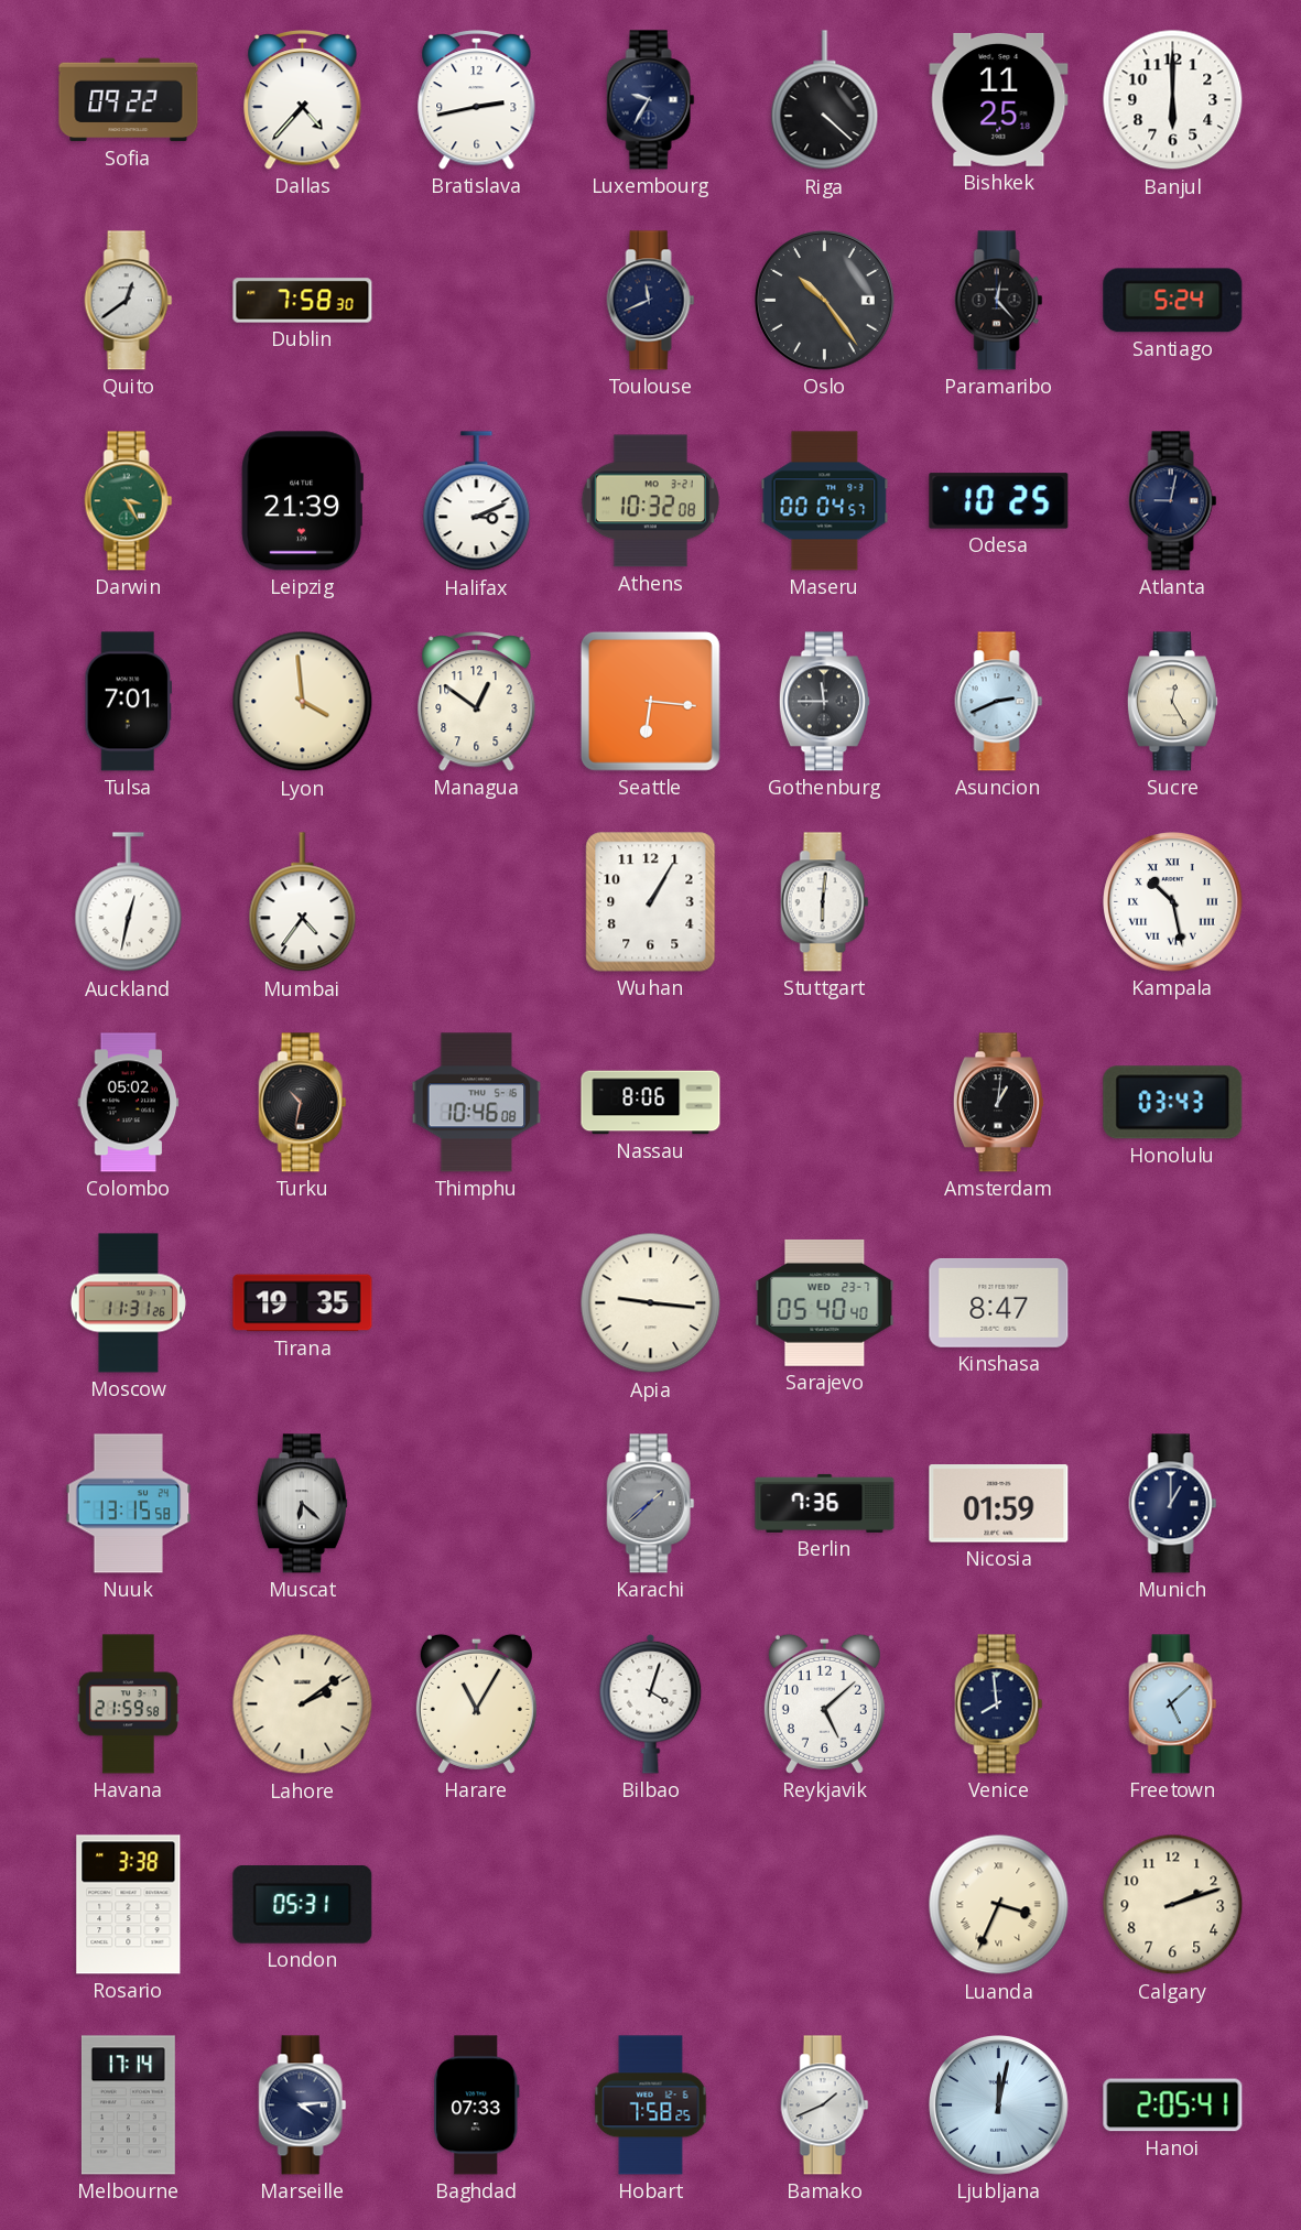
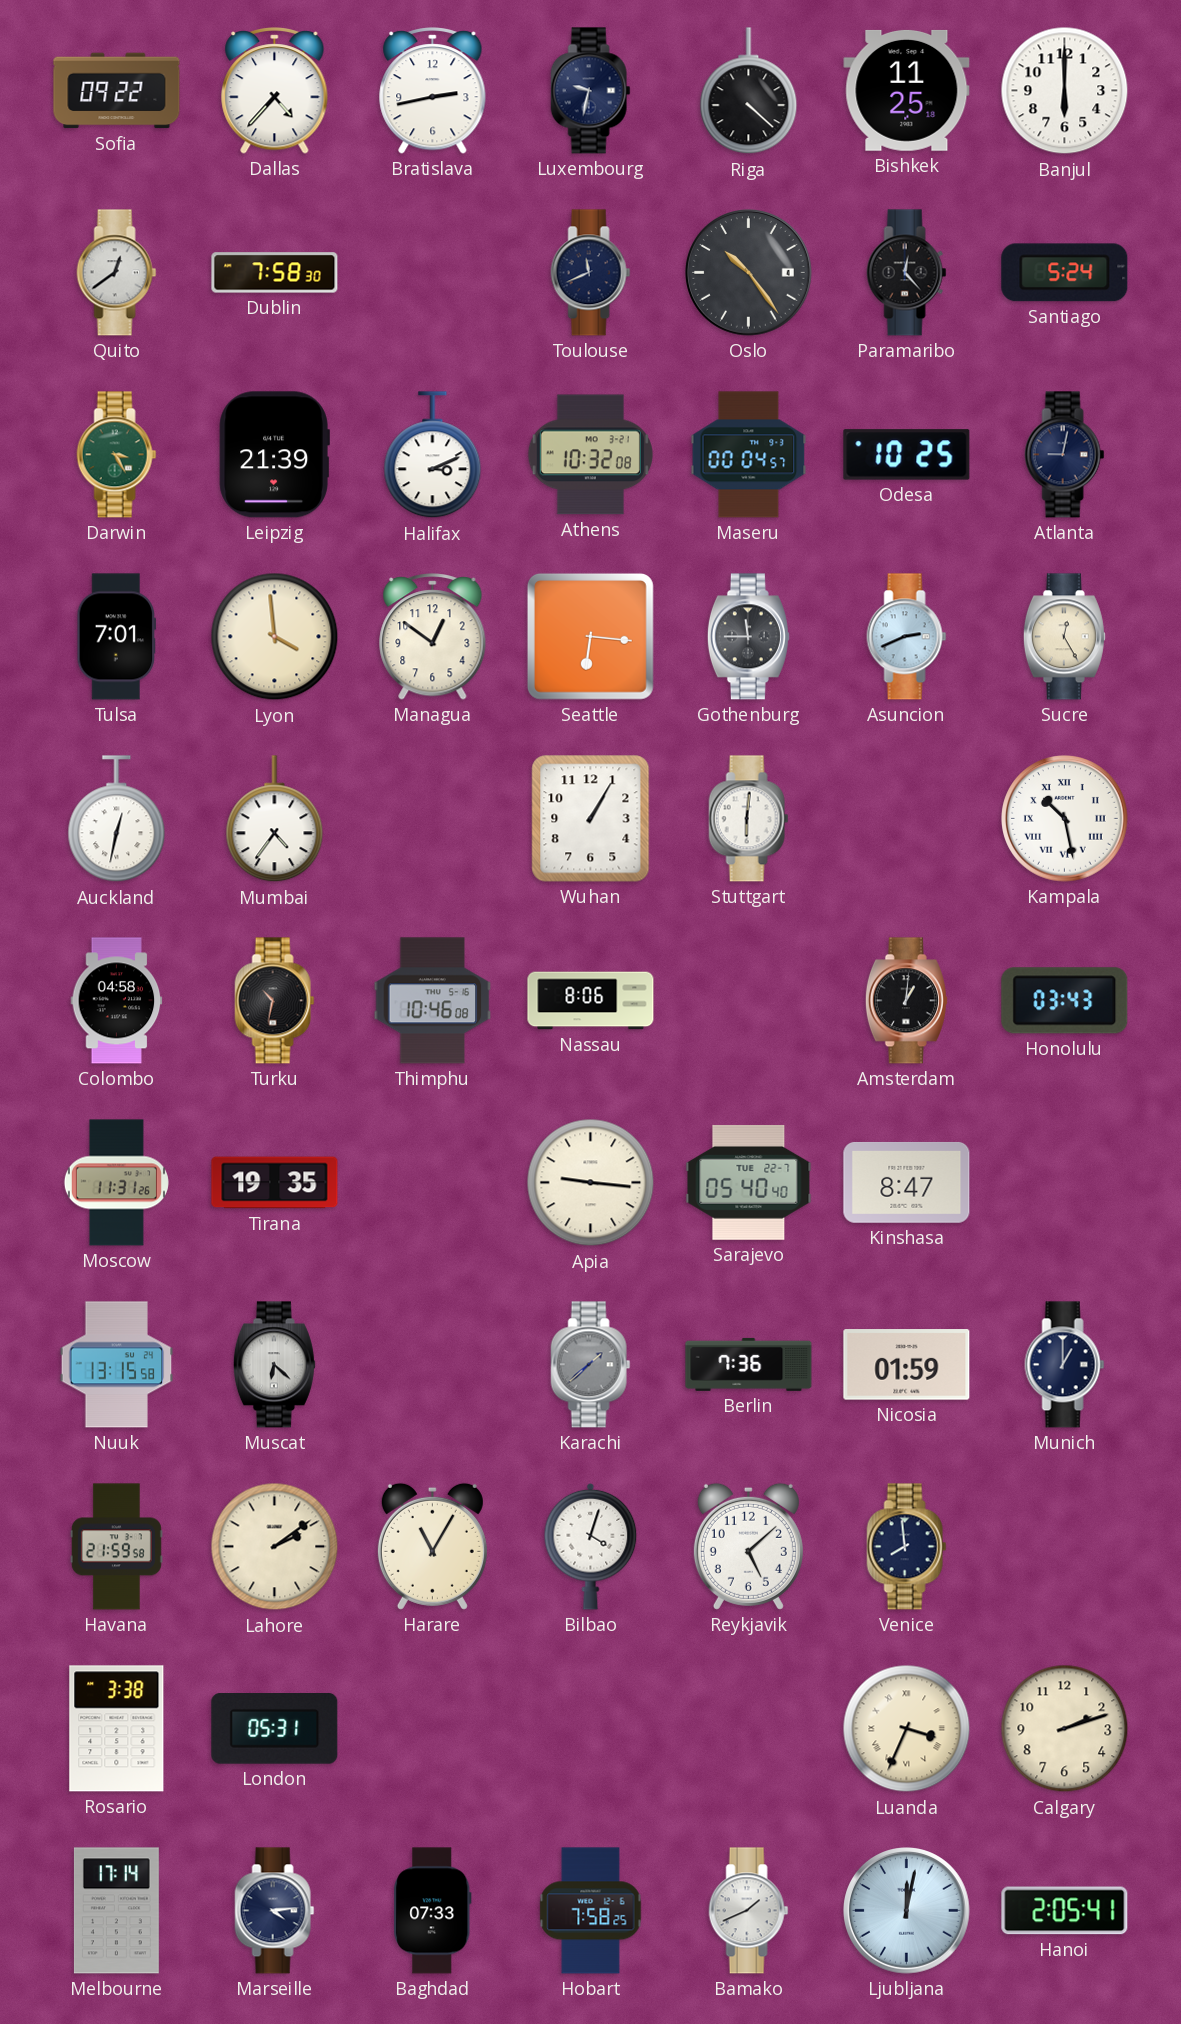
Luxembourg: 9:35 -> 9:32 (591, 91)
Colombo: 05:02 -> 04:58 (117, 1001)
Sarajevo date: WED 23-7 -> TUE 22-7 (749, 1182)
Freetown: 5:08 -> none (1173, 1704)
